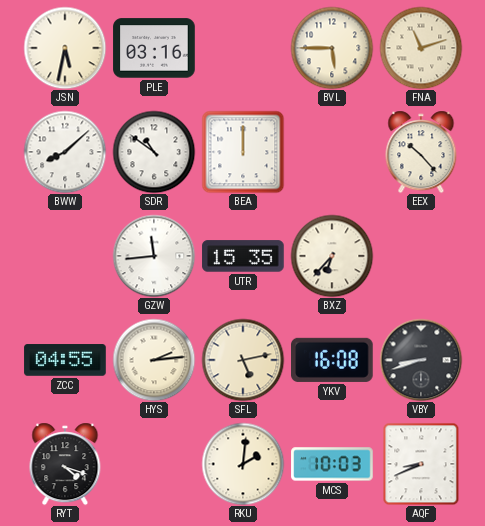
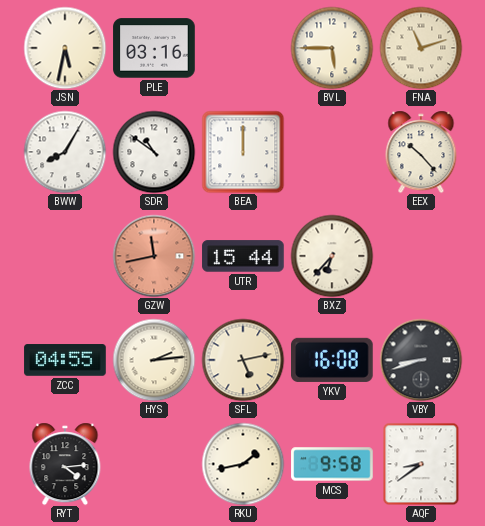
BWW: 8:08 -> 8:05 (65, 152)
GZW: 11:44 -> 11:43 (154, 256)
GZW dial: white -> salmon (154, 256)
UTR: 15:35 -> 15:44 (243, 256)
RYT: 4:18 -> 4:14 (65, 464)
RKU: 2:01 -> 1:43 (243, 464)
MCS: 10:03 -> 9:58 (332, 464)
AQF: 8:41 -> 8:39 (421, 464)
